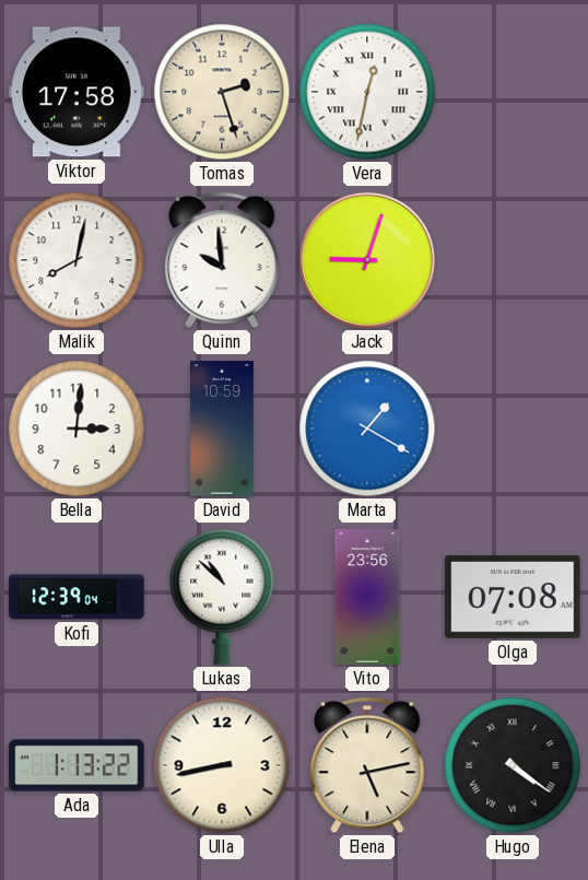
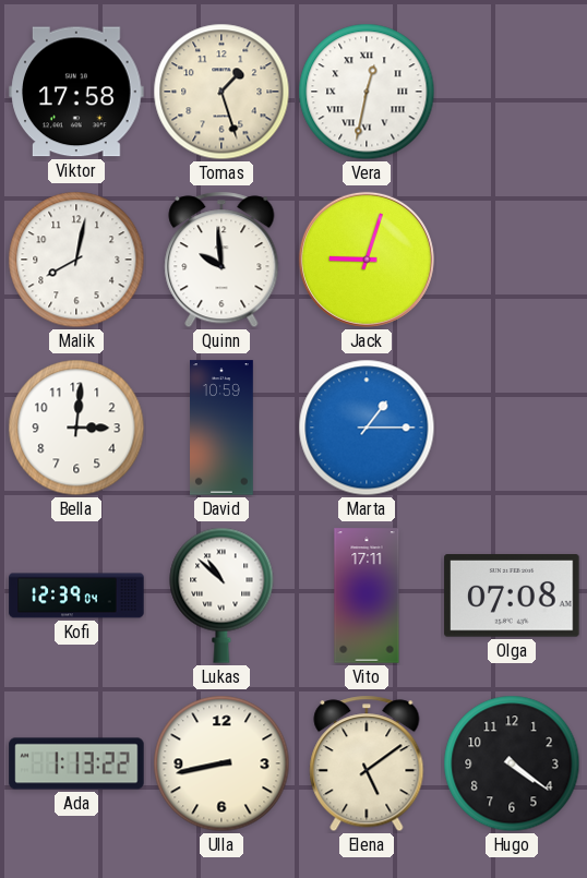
Tomas: 2:27 -> 1:27 (221, 92)
Marta: 1:20 -> 1:15 (367, 428)
Vito: 23:56 -> 17:11 (367, 596)
Elena: 5:13 -> 5:09 (367, 763)
Hugo numerals: Roman -> Arabic (512, 763)
